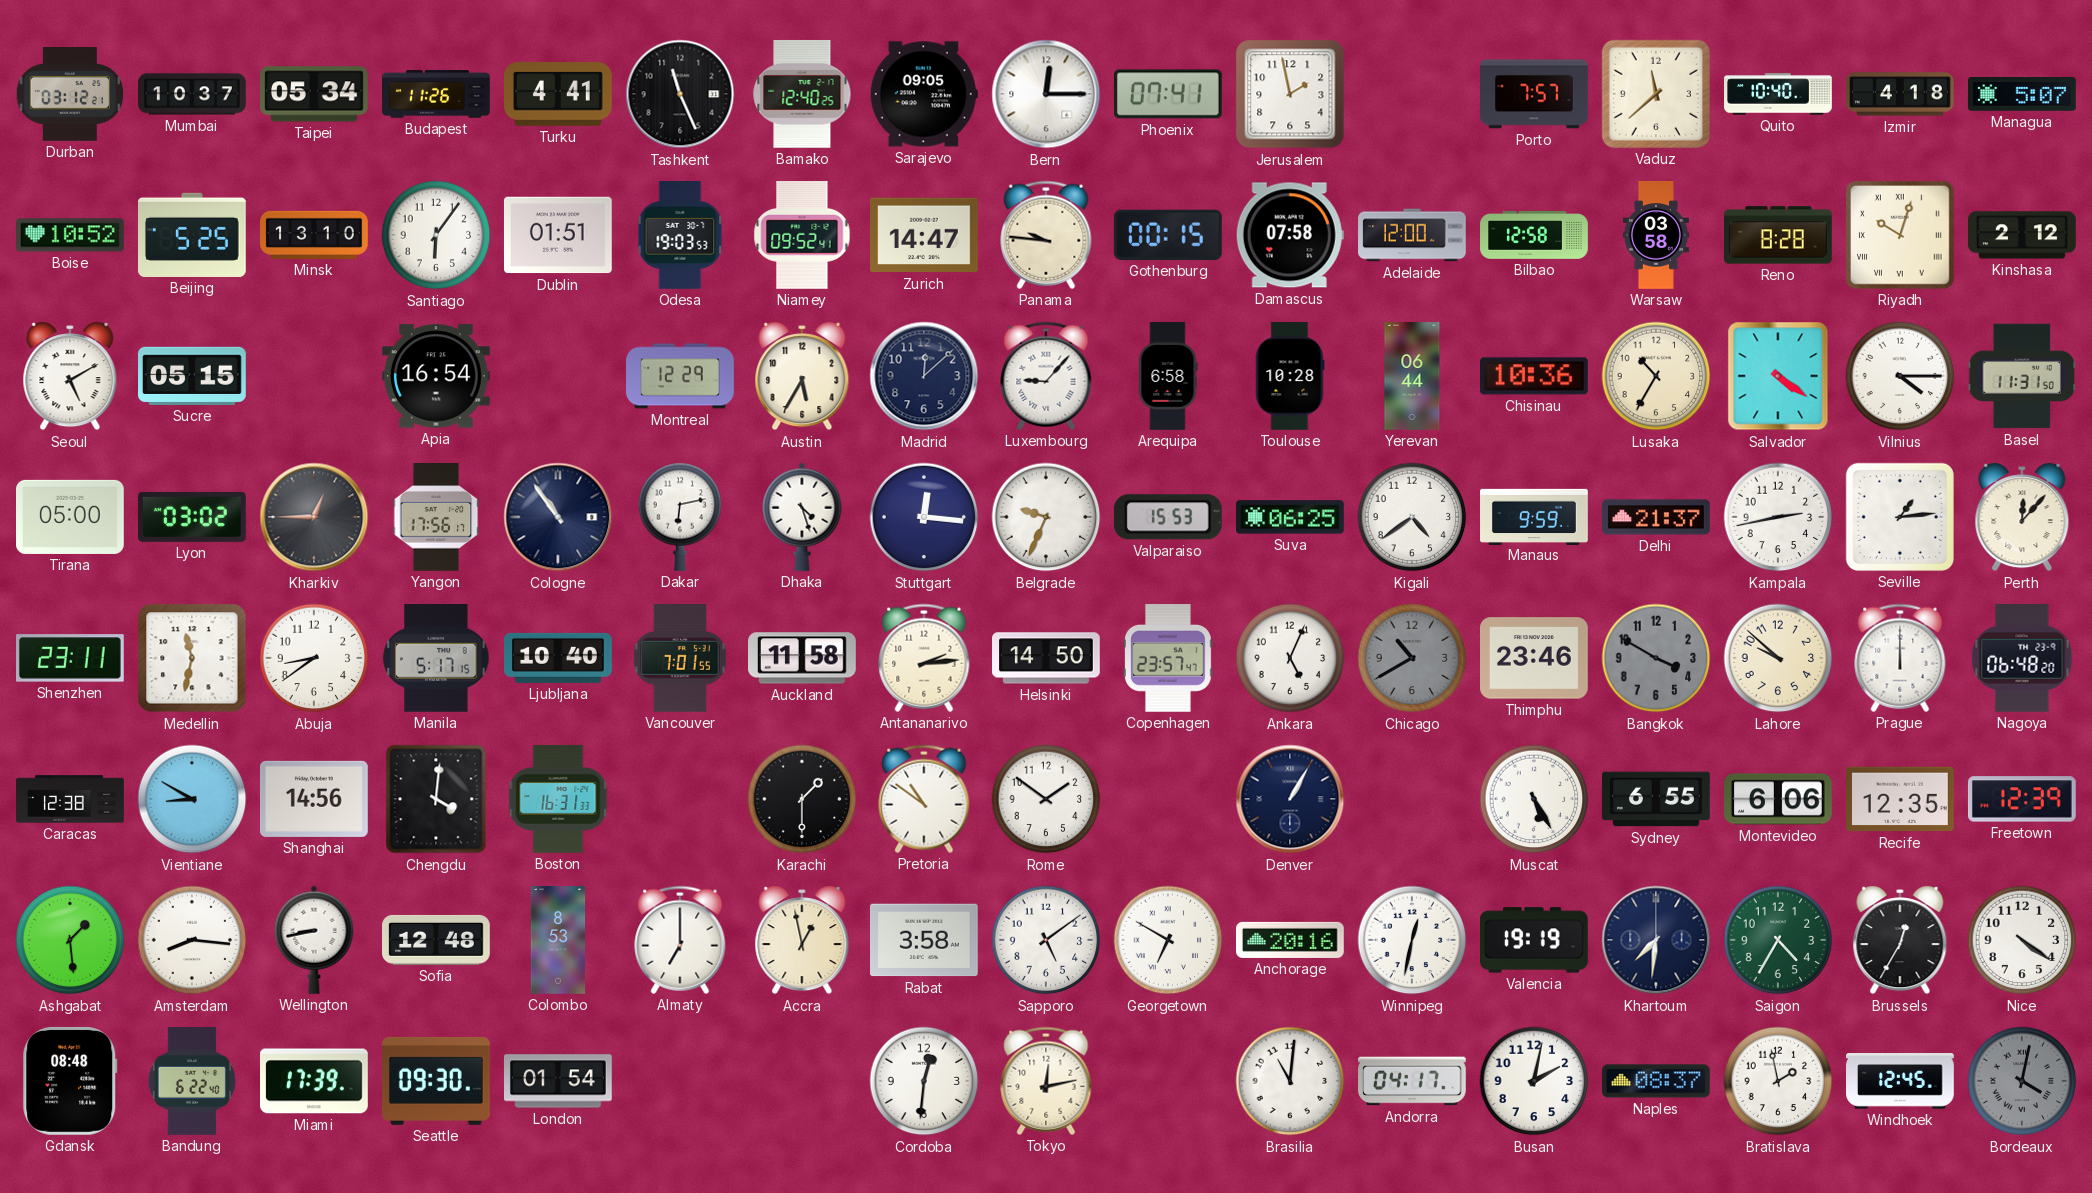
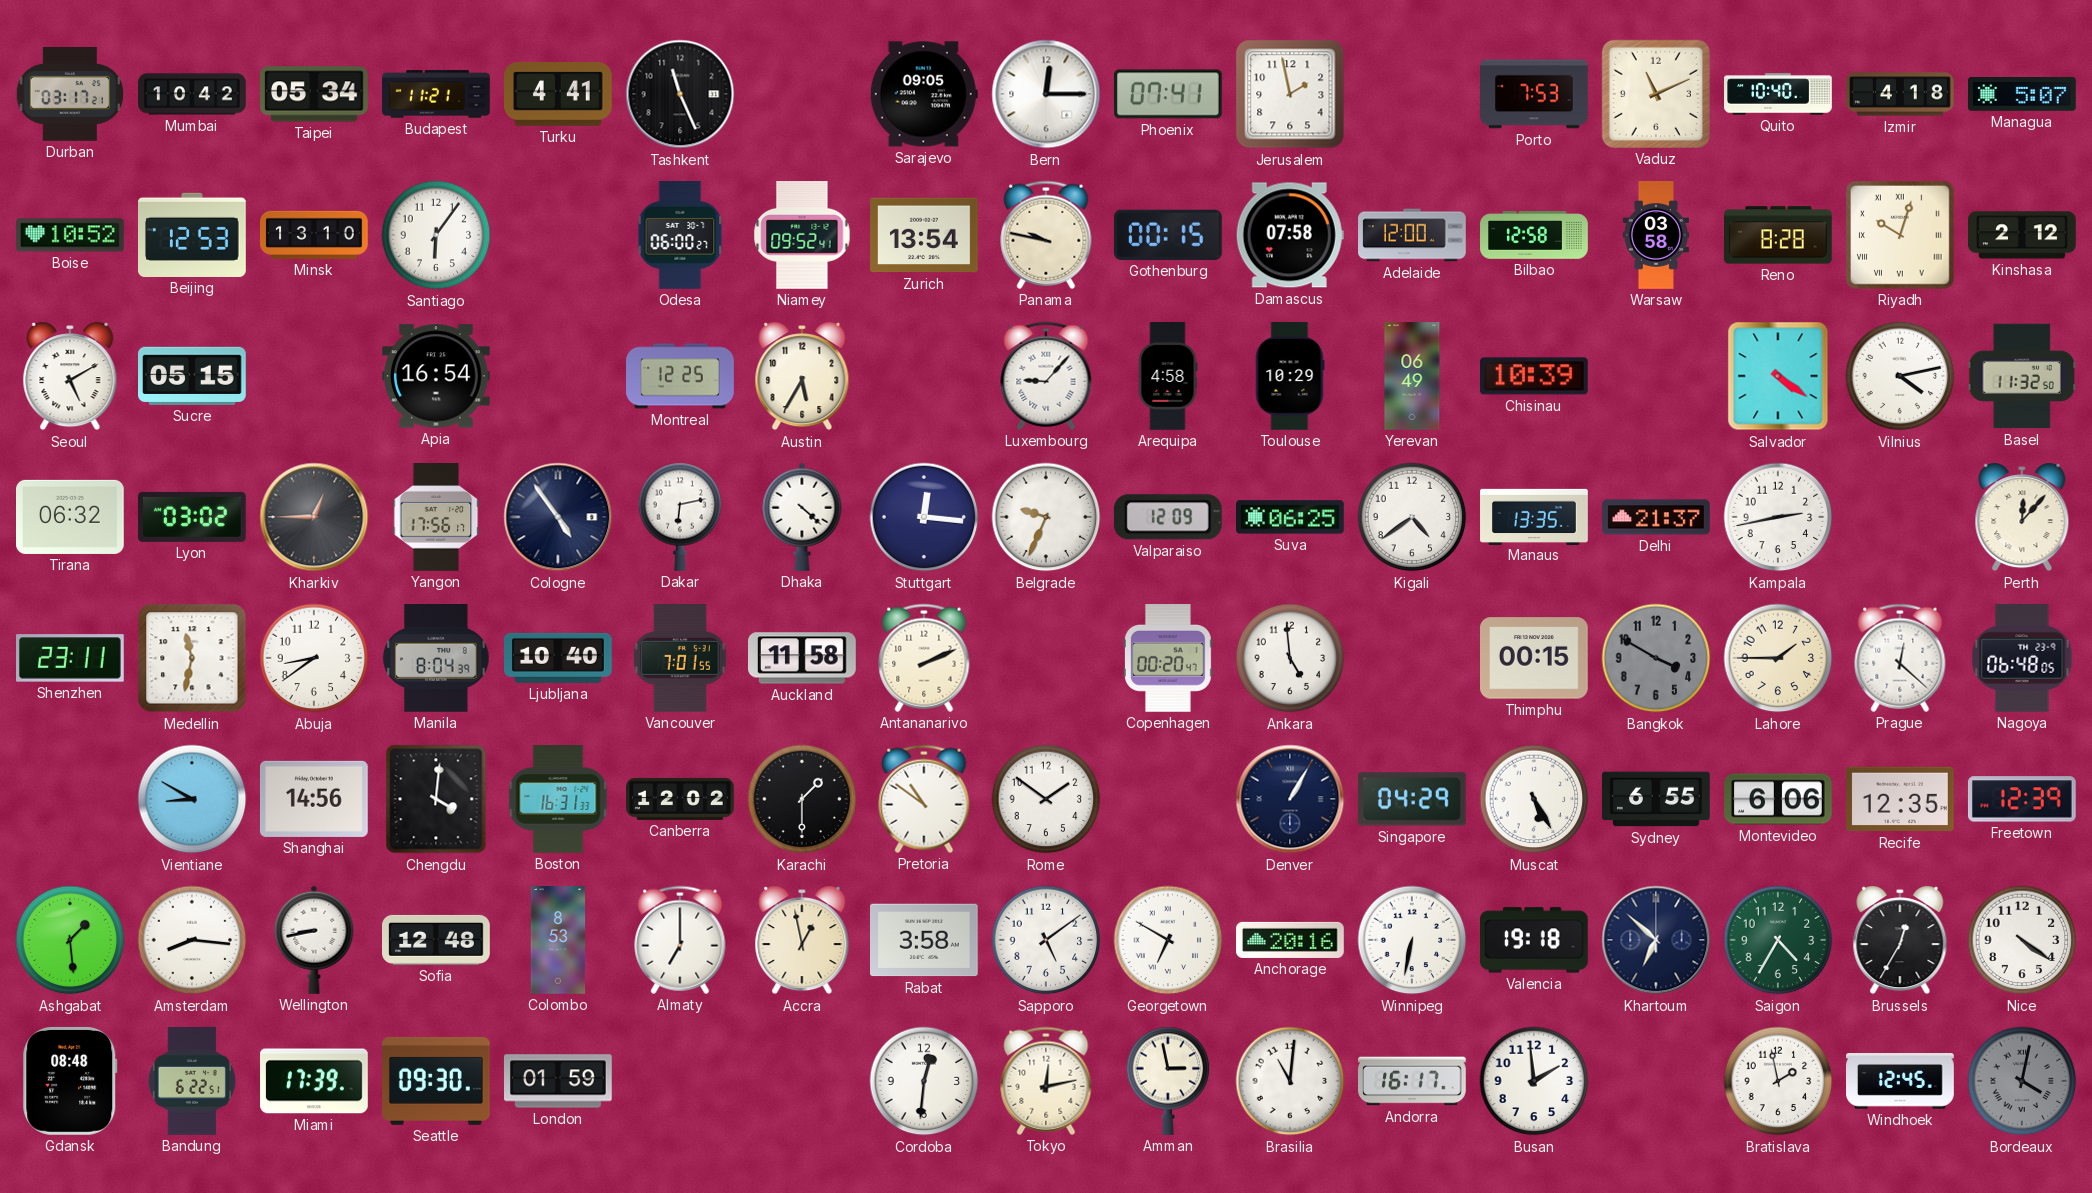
Durban: 03:12 -> 03:17 (70, 94)
Mumbai: 10:37 -> 10:42 (192, 94)
Budapest: 11:26 -> 11:21 (436, 94)
Bamako: 12:40 -> none (802, 94)
Porto: 7:57 -> 7:53 (1534, 94)
Vaduz: 11:38 -> 11:11 (1656, 94)
Beijing: 5:25 -> 12:53 (193, 235)
Dublin: 01:51 -> none (558, 235)
Odesa: 19:03 -> 06:00 (680, 236)
Zurich: 14:47 -> 13:54 (925, 235)
Panama: 9:46 -> 9:47 (1046, 235)
Montreal: 12:29 -> 12:25 (680, 376)
Madrid: 12:08 -> none (924, 376)
Arequipa: 6:58 -> 4:58 (1168, 376)
Toulouse: 10:28 -> 10:29 (1290, 376)
Yerevan: 06:44 -> 06:49 (1412, 376)
Chisinau: 10:36 -> 10:39 (1534, 376)
Lusaka: 10:35 -> none (1656, 376)
Vilnius: 4:15 -> 4:13 (1900, 376)
Basel: 11:31 -> 11:32 (2021, 376)
Tirana: 05:00 -> 06:32 (71, 517)
Cologne: 10:54 -> 4:54 (558, 517)
Dhaka: 4:27 -> 4:22 (802, 517)
Valparaiso: 15:53 -> 12:09 (1168, 517)
Manaus: 9:59 -> 13:35 (1534, 516)
Seville: 1:14 -> none (1900, 517)
Manila: 5:17 -> 8:04 (436, 659)
Antananarivo: 2:14 -> 2:11 (924, 658)
Helsinki: 14:50 -> none (1047, 658)
Copenhagen: 23:57 -> 00:20 (1168, 659)
Ankara: 5:04 -> 4:59 (1290, 658)
Chicago: 10:40 -> none (1412, 658)
Thimphu: 23:46 -> 00:15 (1535, 658)
Lahore: 9:52 -> 1:45 (1778, 658)
Prague: 12:00 -> 12:22 (1900, 658)
Nagoya: 06:48:20 -> 06:48:05 (2022, 659)
Caracas: 12:38 -> none (70, 799)
Canberra: none -> 12:02 (680, 799)
Singapore: none -> 04:29 (1413, 799)
Winnipeg: 12:32 -> 6:32 (1412, 940)
Valencia: 19:19 -> 19:18 (1535, 940)
Khartoum: 7:31 -> 6:52 (1656, 940)
Bandung: 6:22:40 -> 6:22:51 (192, 1082)
London: 01:54 -> 01:59 (559, 1081)
Amman: none -> 2:58 (1168, 1081)
Andorra: 04:17 -> 16:17 (1413, 1081)
Busan: 2:02 -> 1:59 (1534, 1081)
Naples: 08:37 -> none (1657, 1081)
